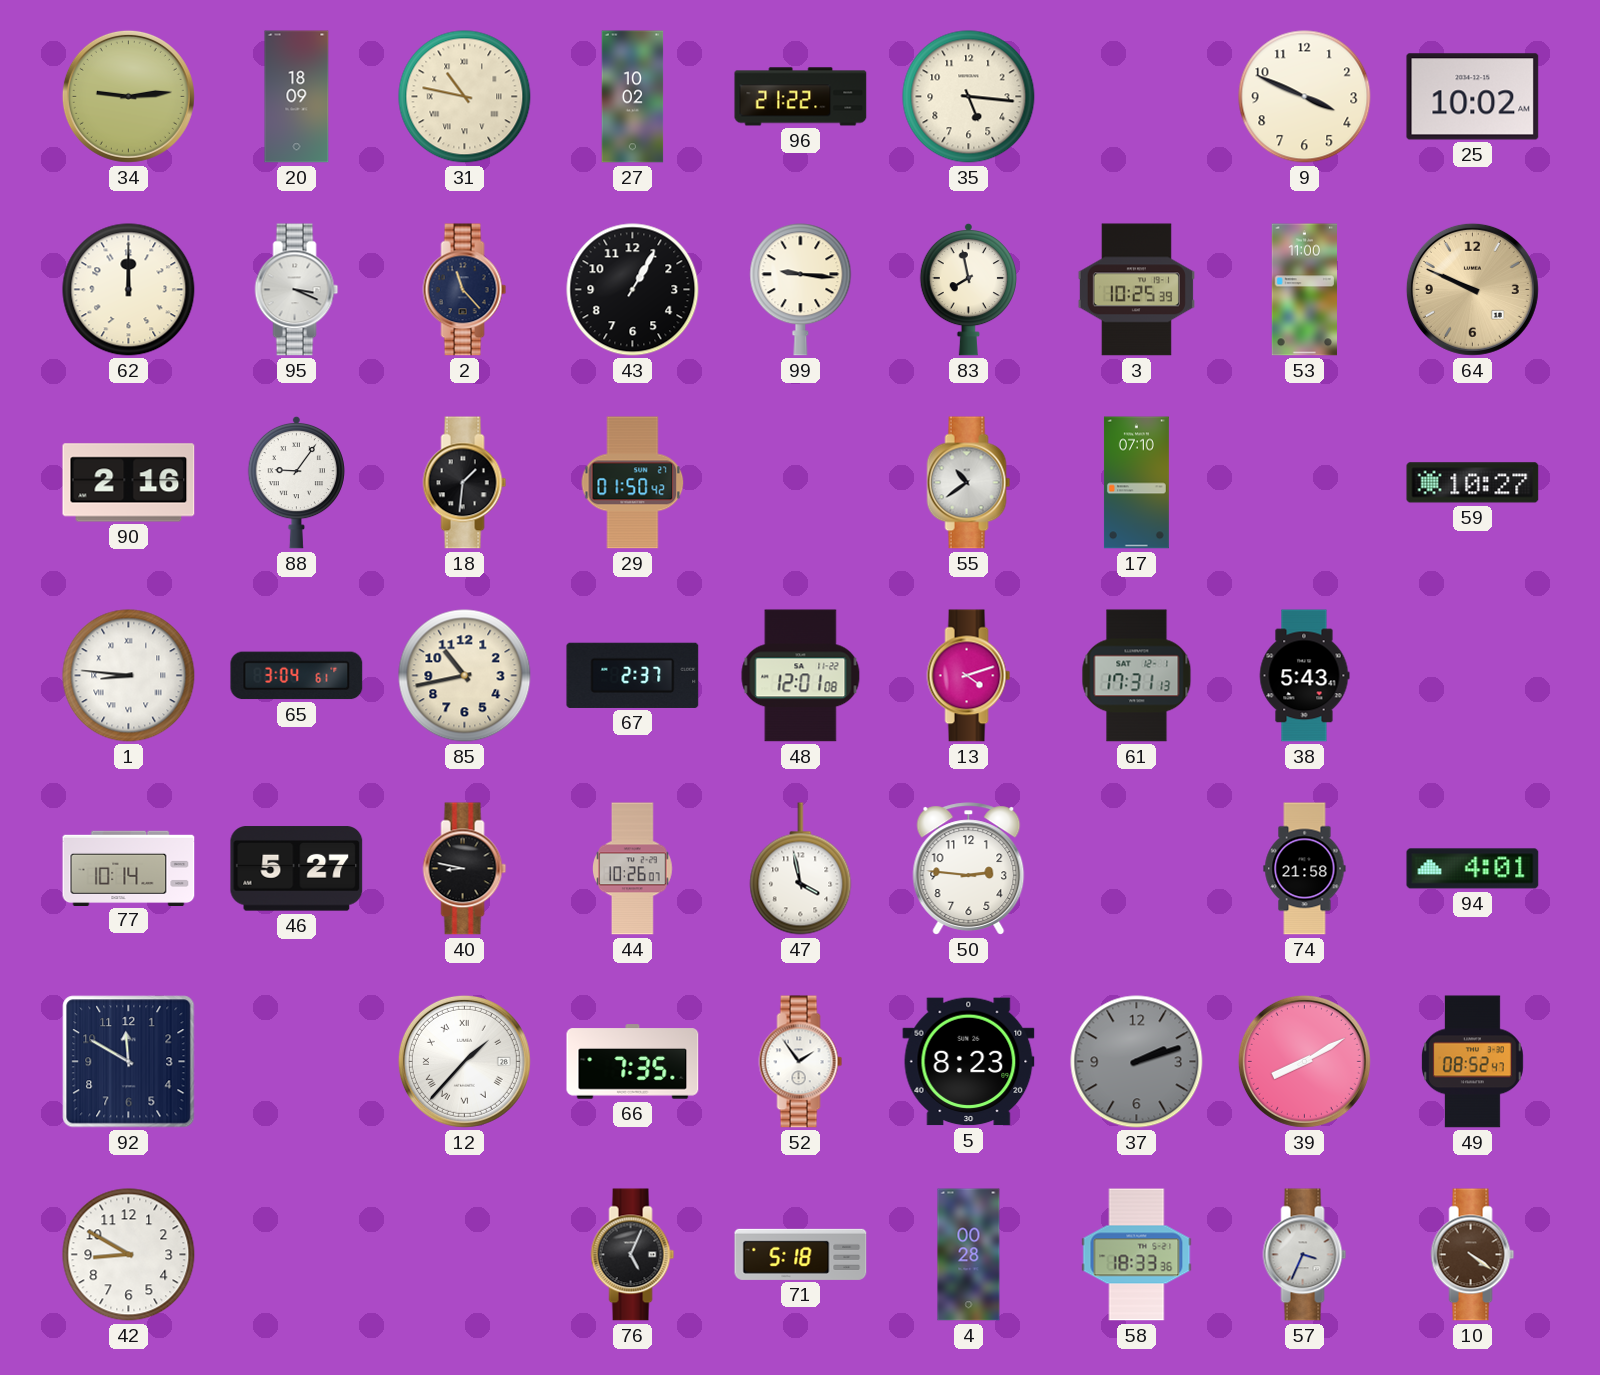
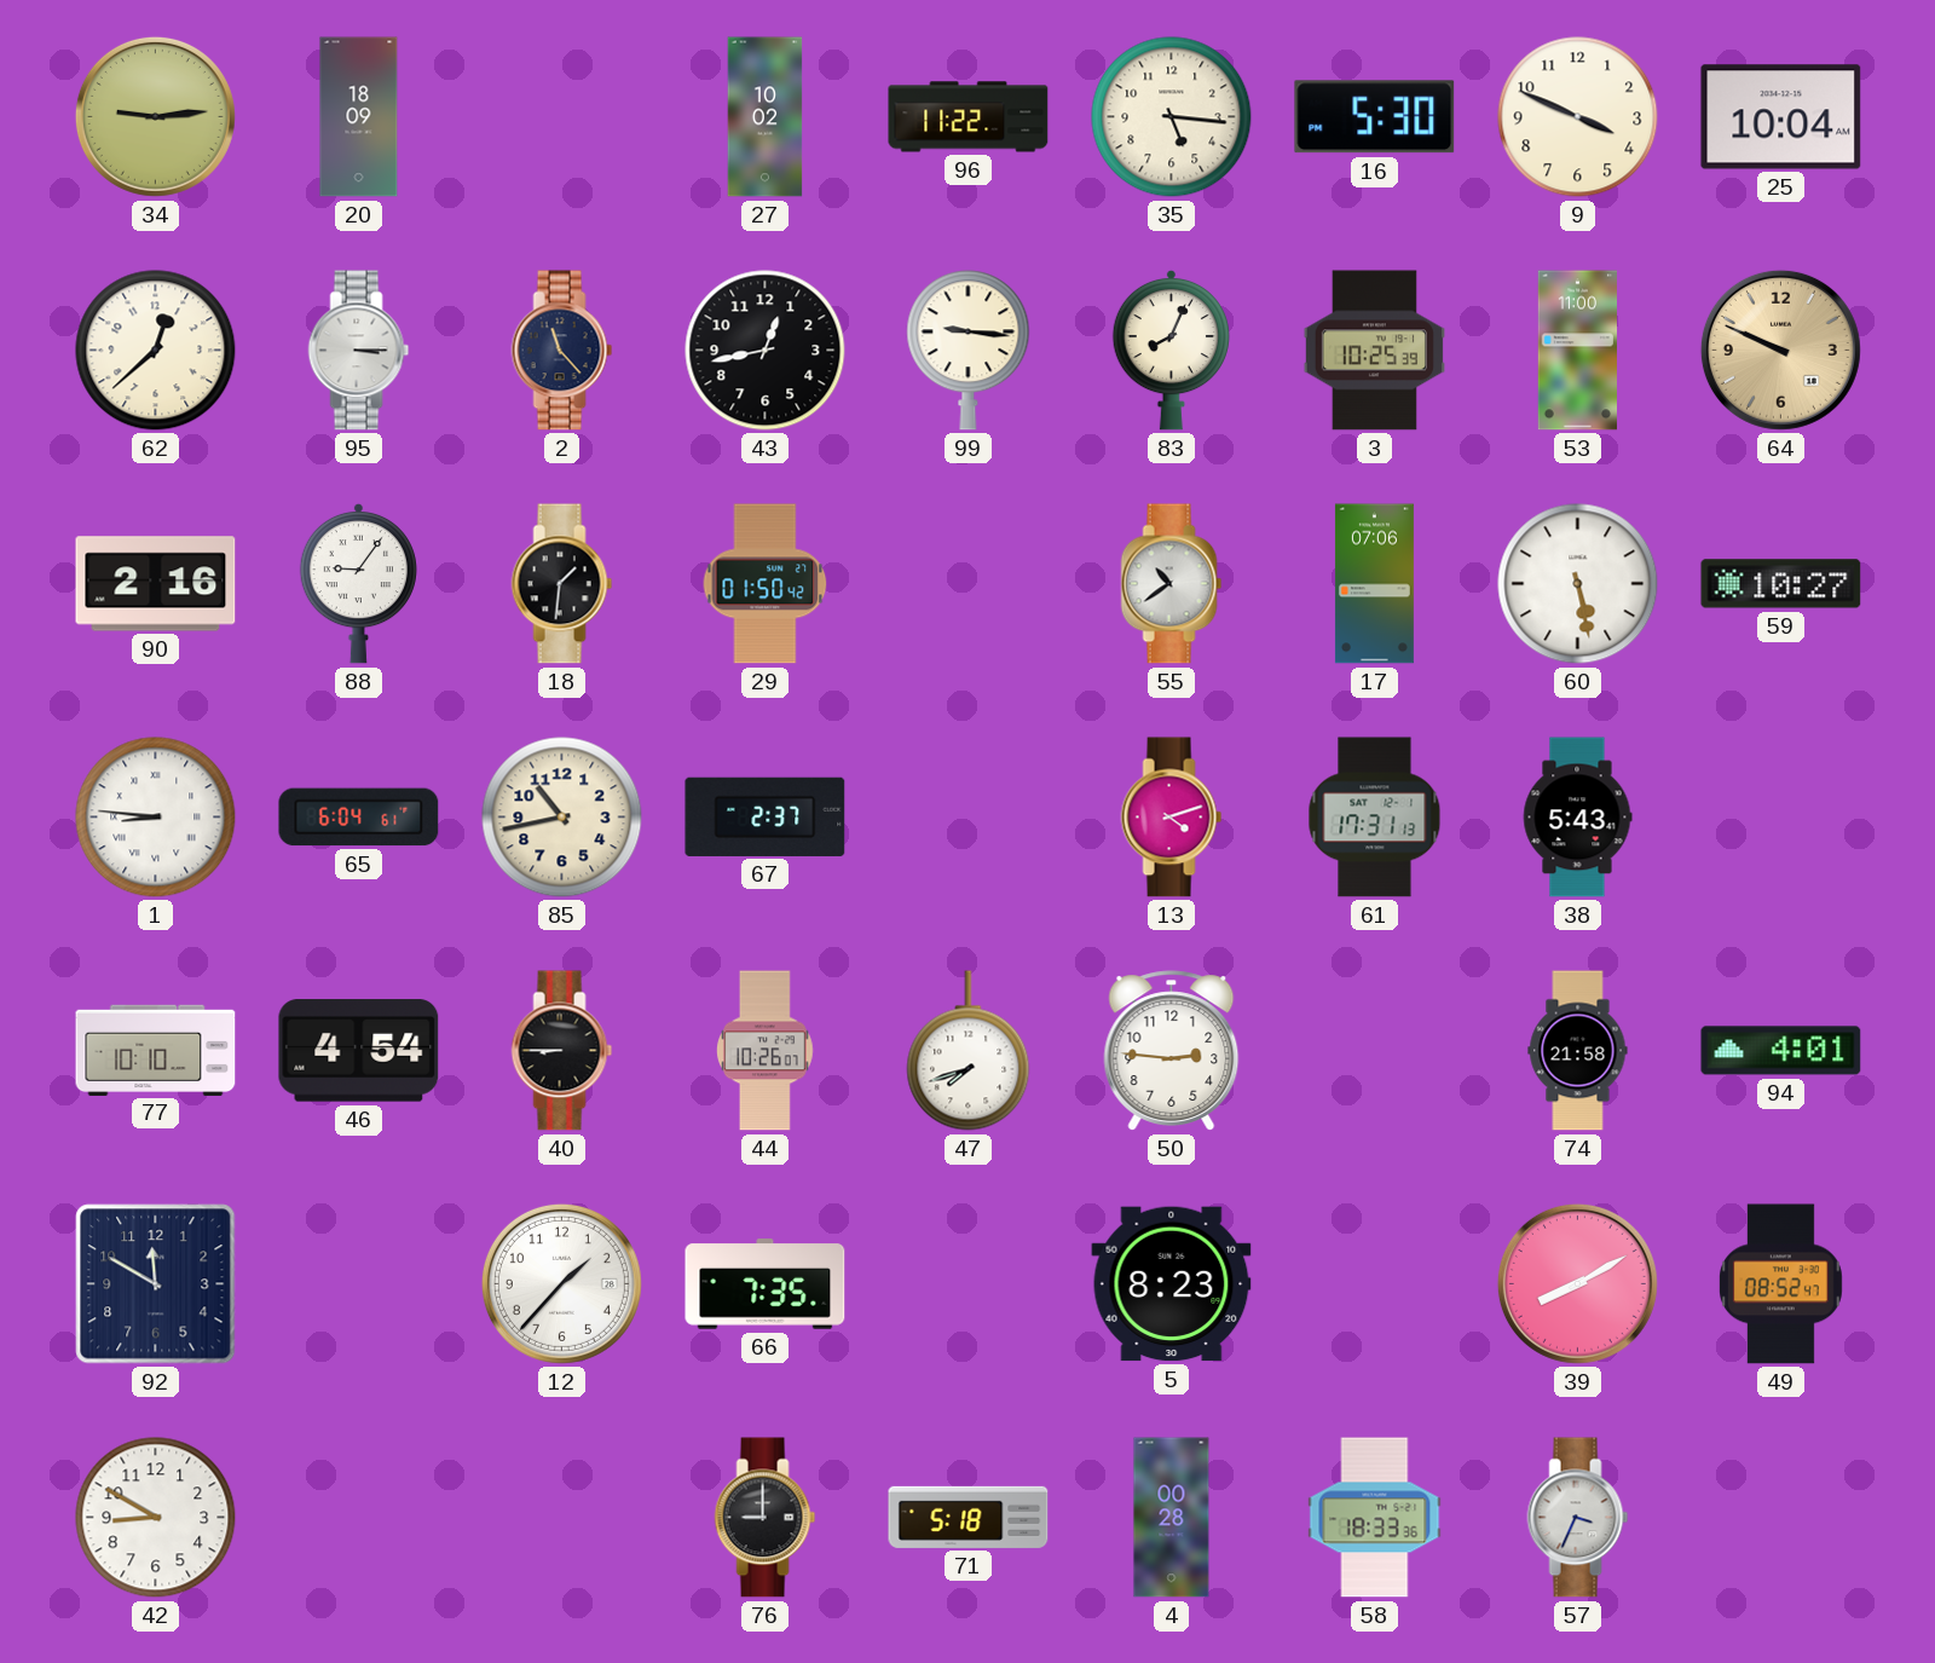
31: 10:47 -> none (465, 97)
96: 21:22 -> 11:22 (969, 117)
16: none -> 5:30 (1375, 117)
25: 10:02 -> 10:04 (1781, 117)
62: 12:00 -> 12:38 (156, 351)
95: 3:19 -> 3:15 (359, 351)
43: 1:05 -> 12:43 (766, 351)
83: 7:58 -> 8:04 (1171, 350)
17: 07:10 -> 07:06 (1374, 584)
60: none -> 5:28 (1578, 584)
65: 3:04 -> 6:04 (359, 818)
48: 12:01 -> none (801, 676)
77: 10:14 -> 10:10 (156, 1050)
46: 5:27 -> 4:54 (359, 1051)
40: 8:47 -> 8:45 (562, 1051)
47: 3:58 -> 7:42 (969, 1051)
12 numerals: Roman -> Arabic (561, 1283)
52: 1:54 -> none (801, 1062)
37: 2:12 -> none (1137, 1062)
76: 5:04 -> 9:00 (766, 1518)
10: 4:21 -> none (1473, 1255)
